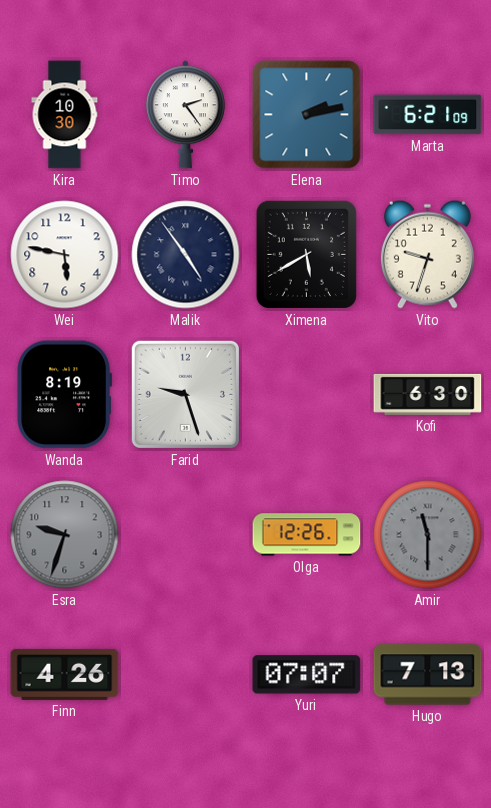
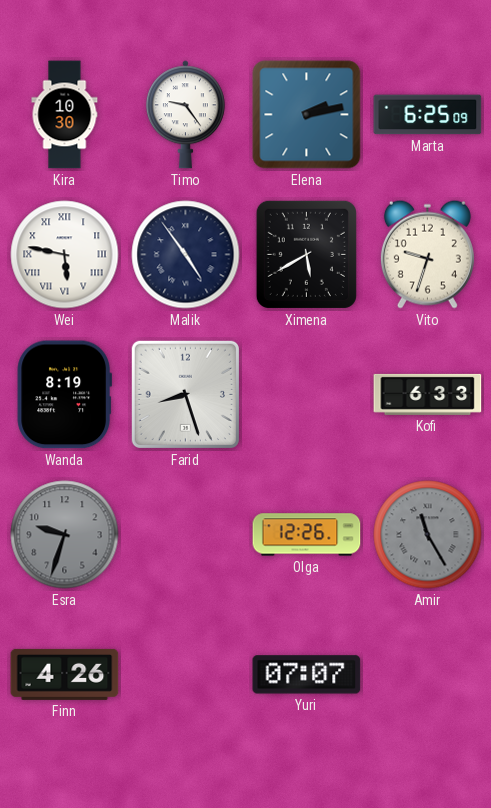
Timo: 2:24 -> 9:24 (185, 115)
Marta: 6:21 -> 6:25 (428, 115)
Wei numerals: Arabic -> Roman (65, 255)
Farid: 9:27 -> 8:27 (185, 394)
Kofi: 6:30 -> 6:33 (428, 394)
Amir: 11:30 -> 11:25 (428, 535)
Hugo: 7:13 -> none (428, 675)
